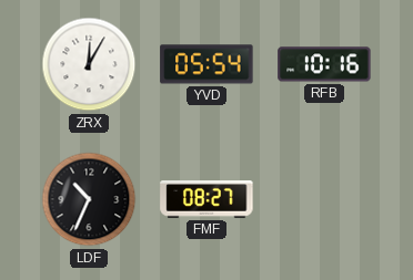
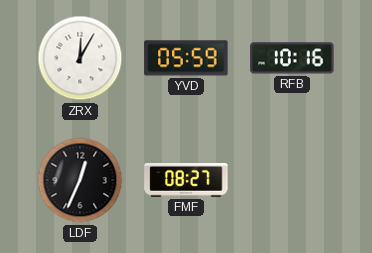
YVD: 05:54 -> 05:59 (186, 58)
LDF: 10:34 -> 12:34 (80, 180)
